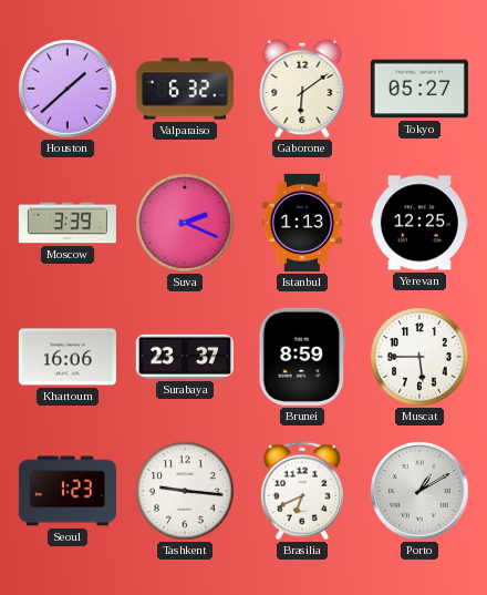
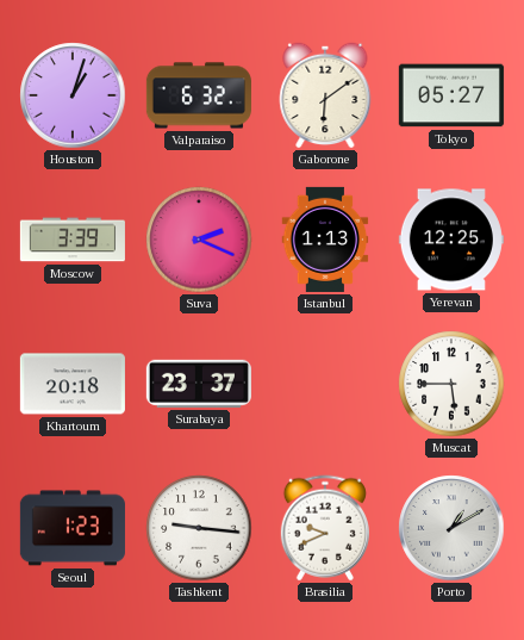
Houston: 1:38 -> 1:03 (73, 95)
Khartoum: 16:06 -> 20:18 (73, 384)
Brunei: 8:59 -> none (301, 357)
Brasilia: 6:41 -> 9:41 (325, 528)
